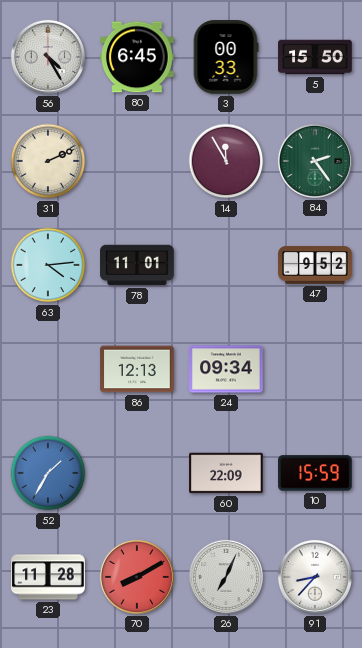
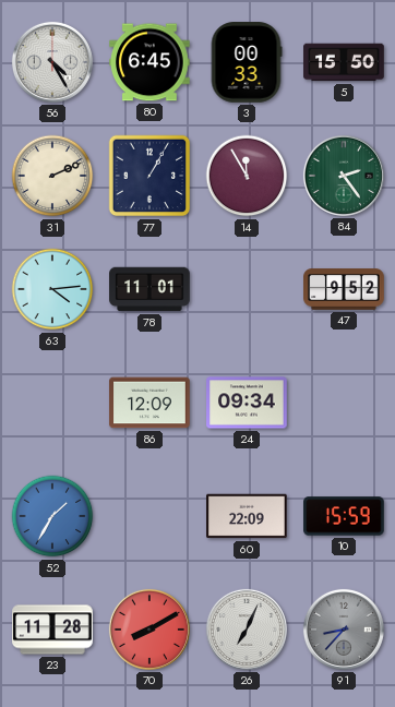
77: none -> 1:05 (149, 176)
86: 12:13 -> 12:09 (149, 403)
91 dial: white -> grey (344, 630)
